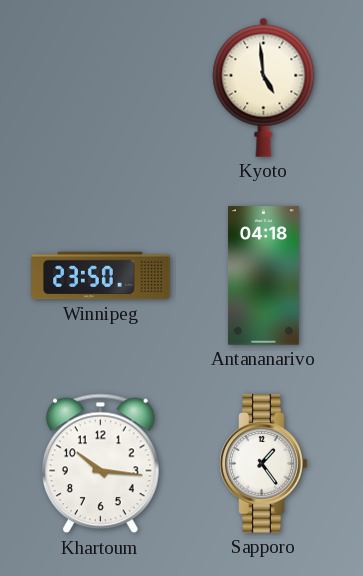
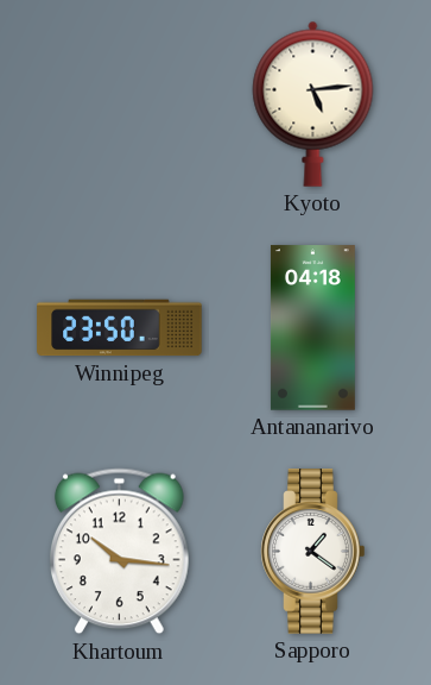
Kyoto: 4:59 -> 5:14 (313, 103)
Sapporo: 1:24 -> 1:21 (313, 552)
